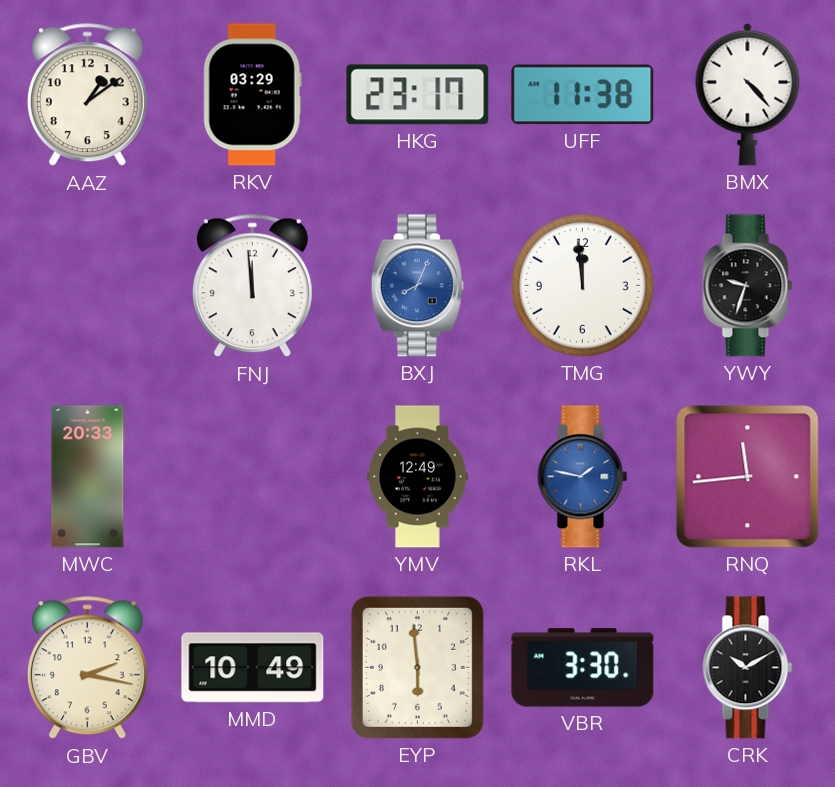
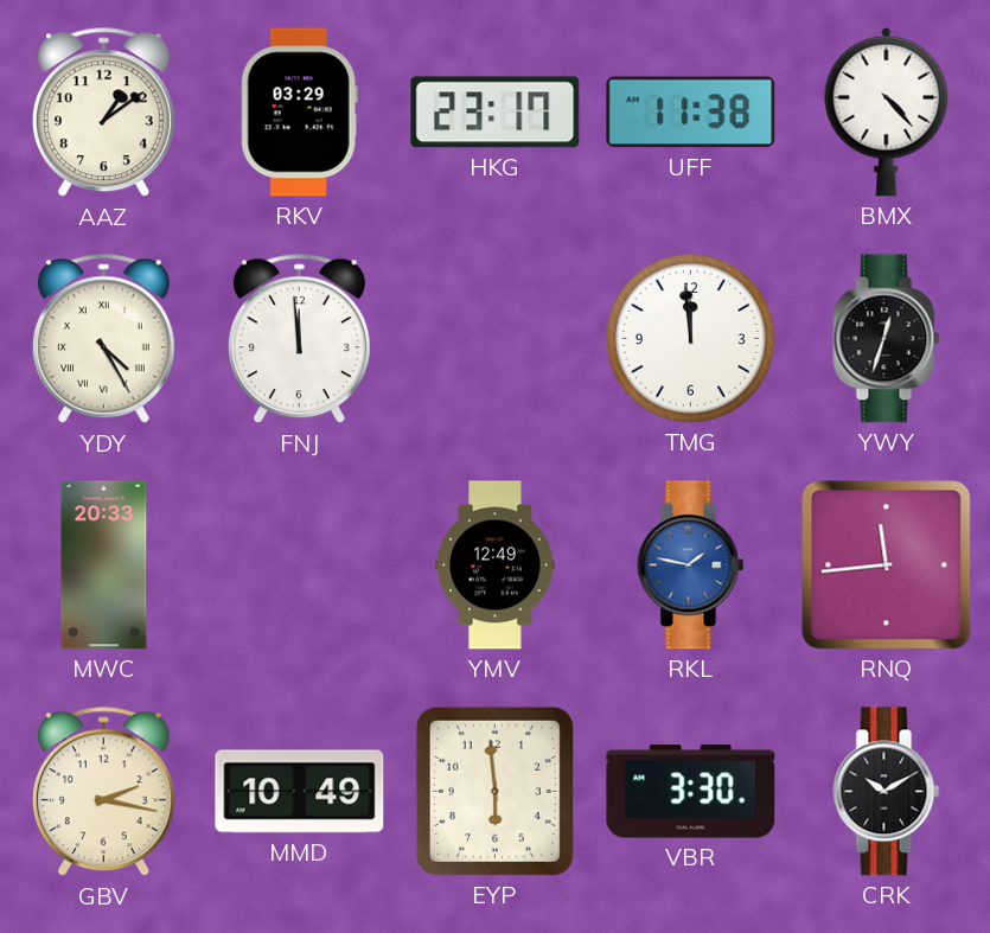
YDY: none -> 4:25 (103, 339)
BXJ: 8:04 -> none (417, 286)
YWY: 9:33 -> 12:33 (887, 339)
